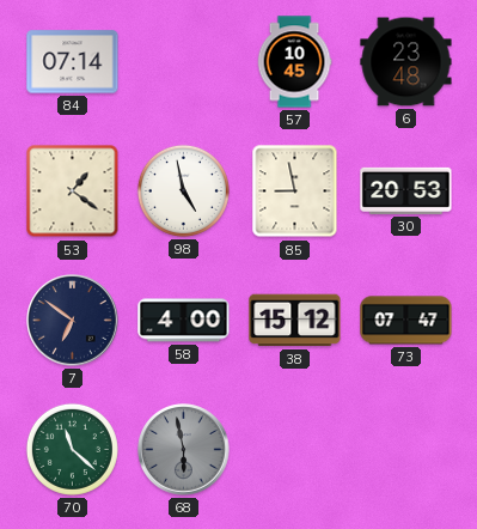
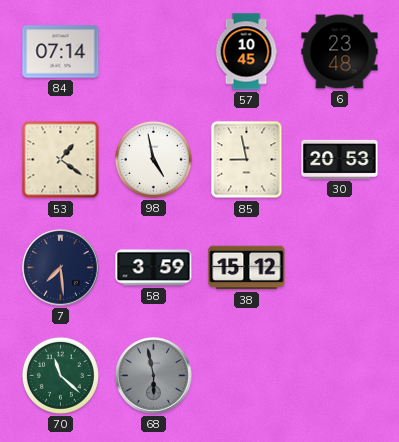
7: 6:51 -> 7:29 (61, 268)
58: 4:00 -> 3:59 (154, 268)
73: 07:47 -> none (406, 321)
